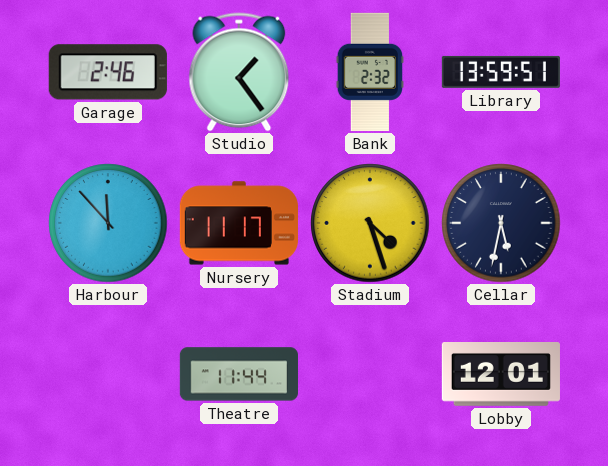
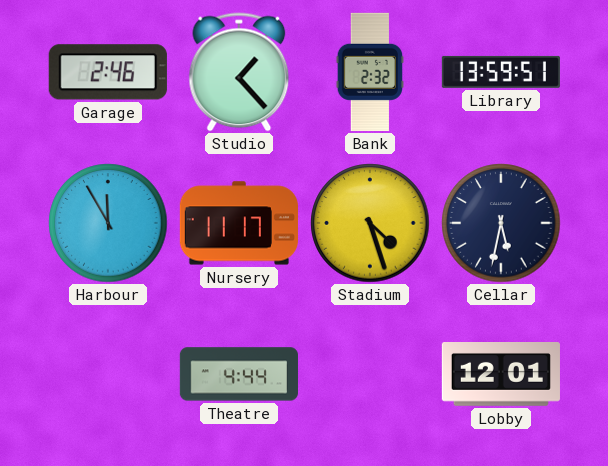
Studio: 1:24 -> 1:23 (239, 72)
Harbour: 11:53 -> 11:55 (108, 223)
Theatre: 11:44 -> 4:44 (239, 374)
